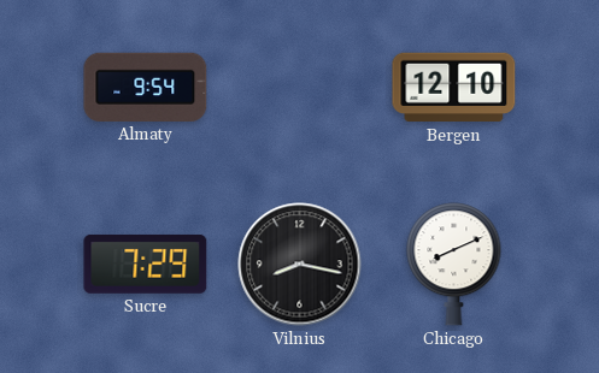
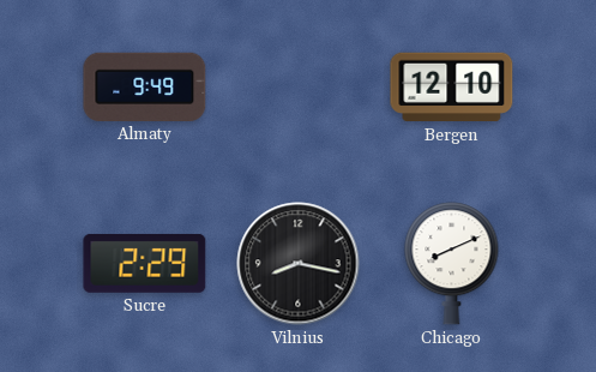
Almaty: 9:54 -> 9:49 (145, 86)
Sucre: 7:29 -> 2:29 (145, 263)
